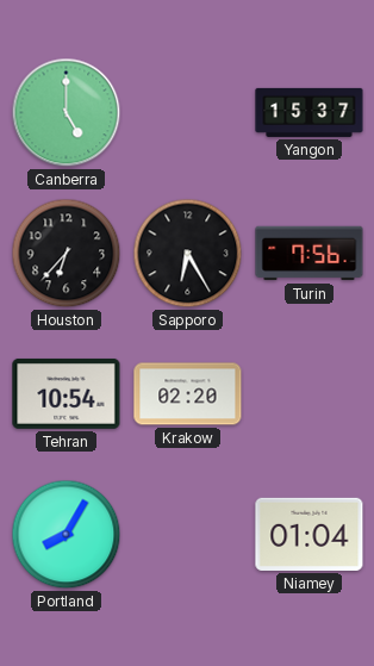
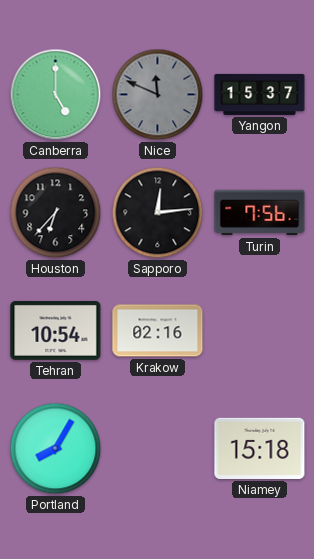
Nice: none -> 11:49 (158, 95)
Sapporo: 6:25 -> 12:14 (158, 213)
Krakow: 02:20 -> 02:16 (158, 331)
Niamey: 01:04 -> 15:18 (260, 448)
